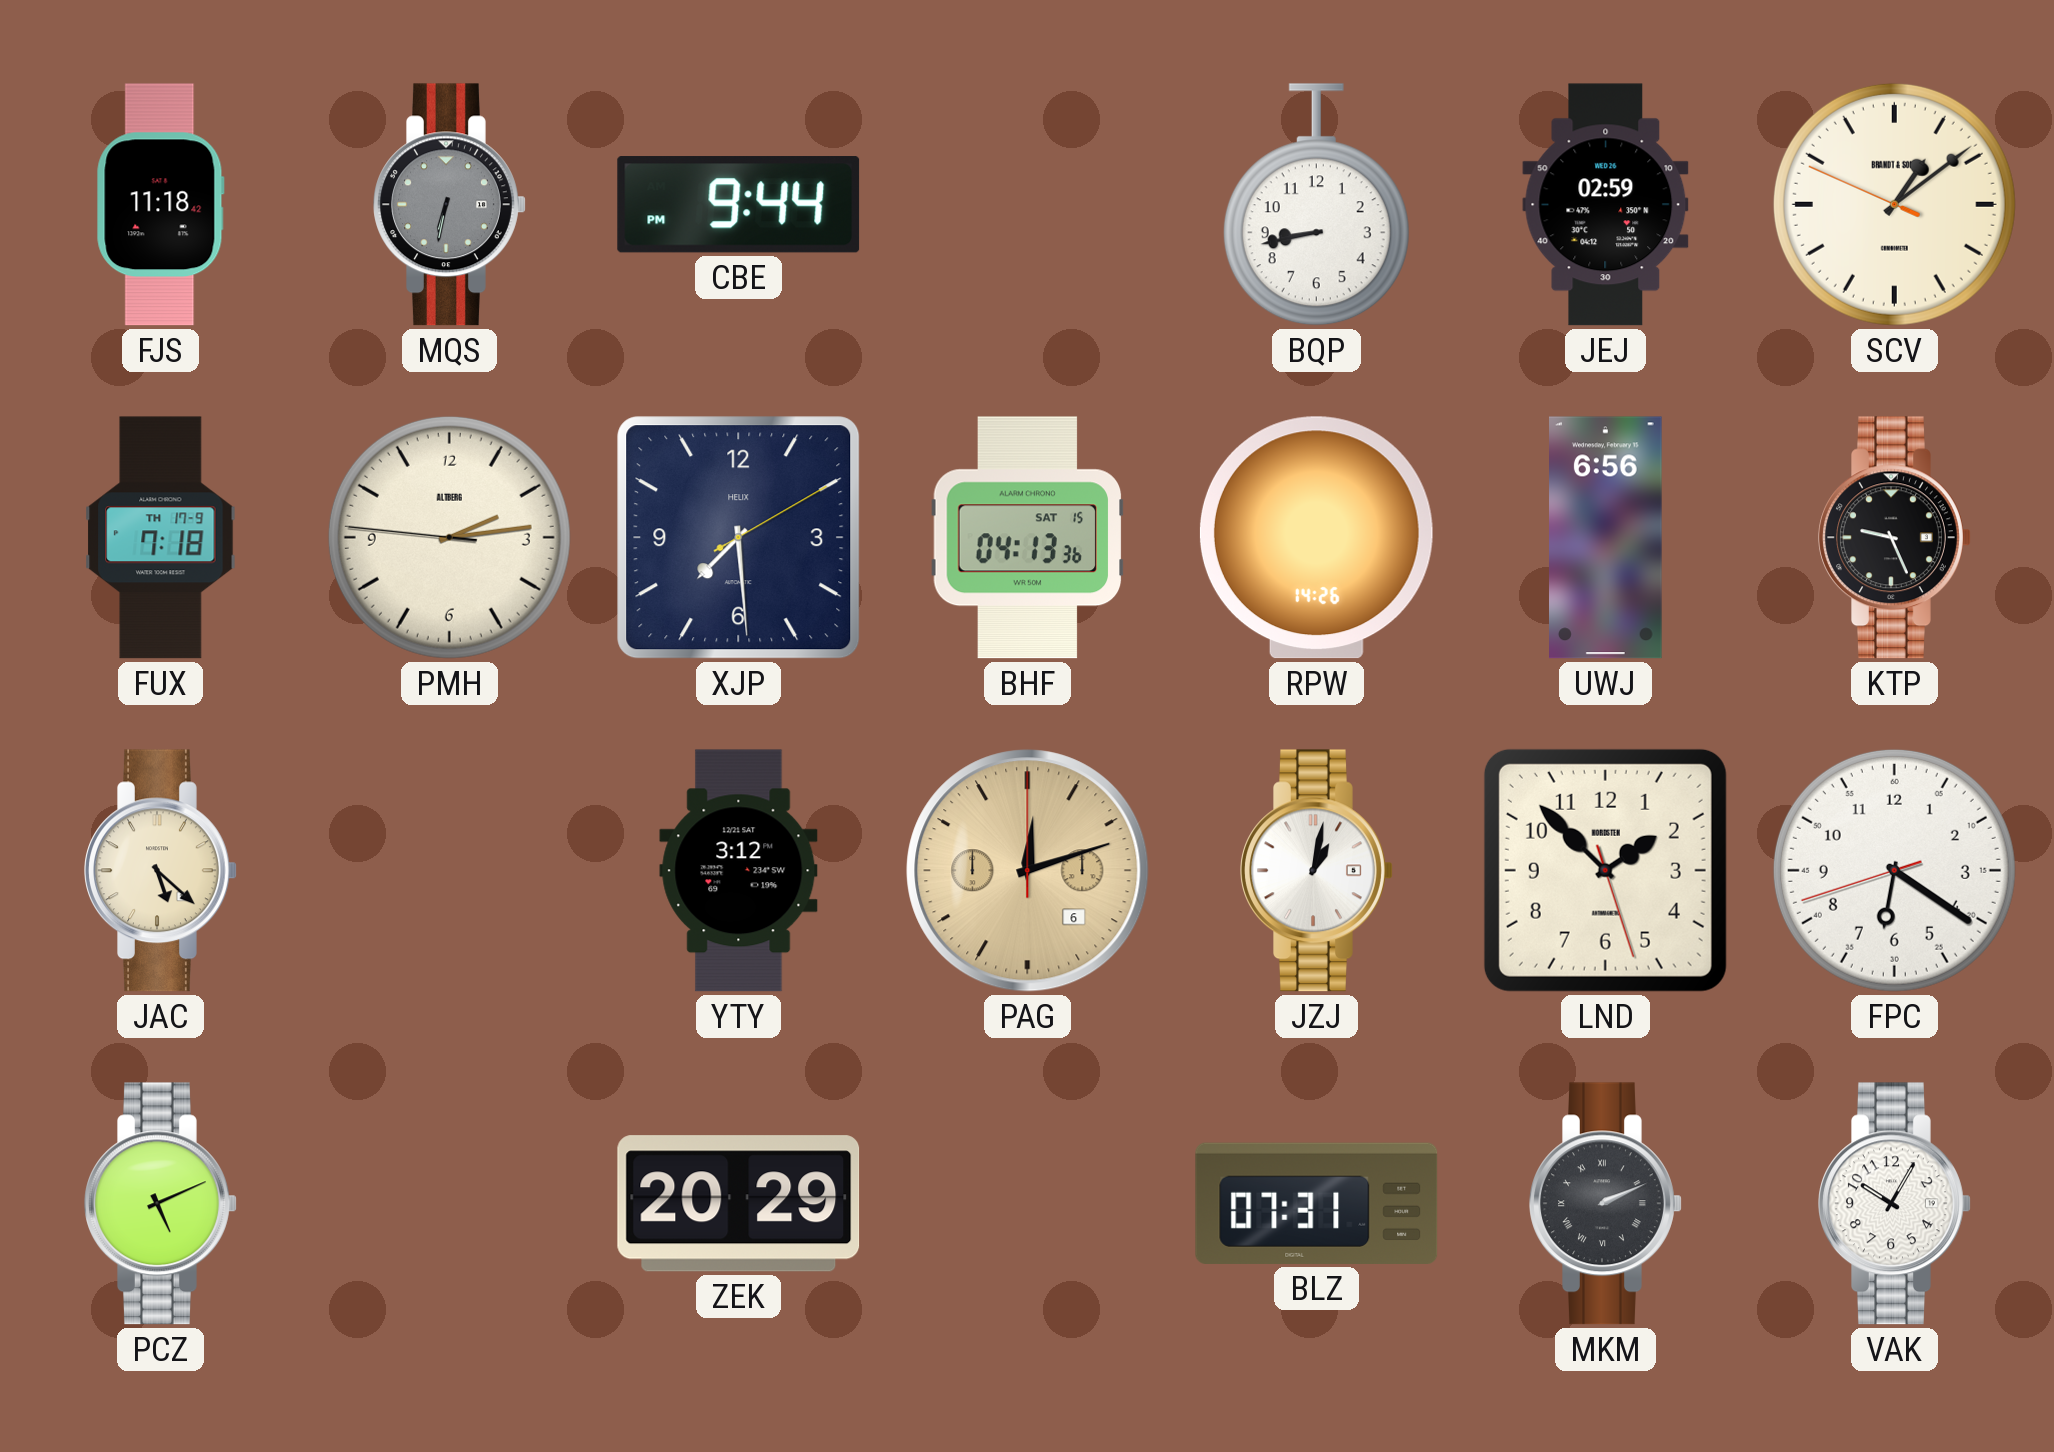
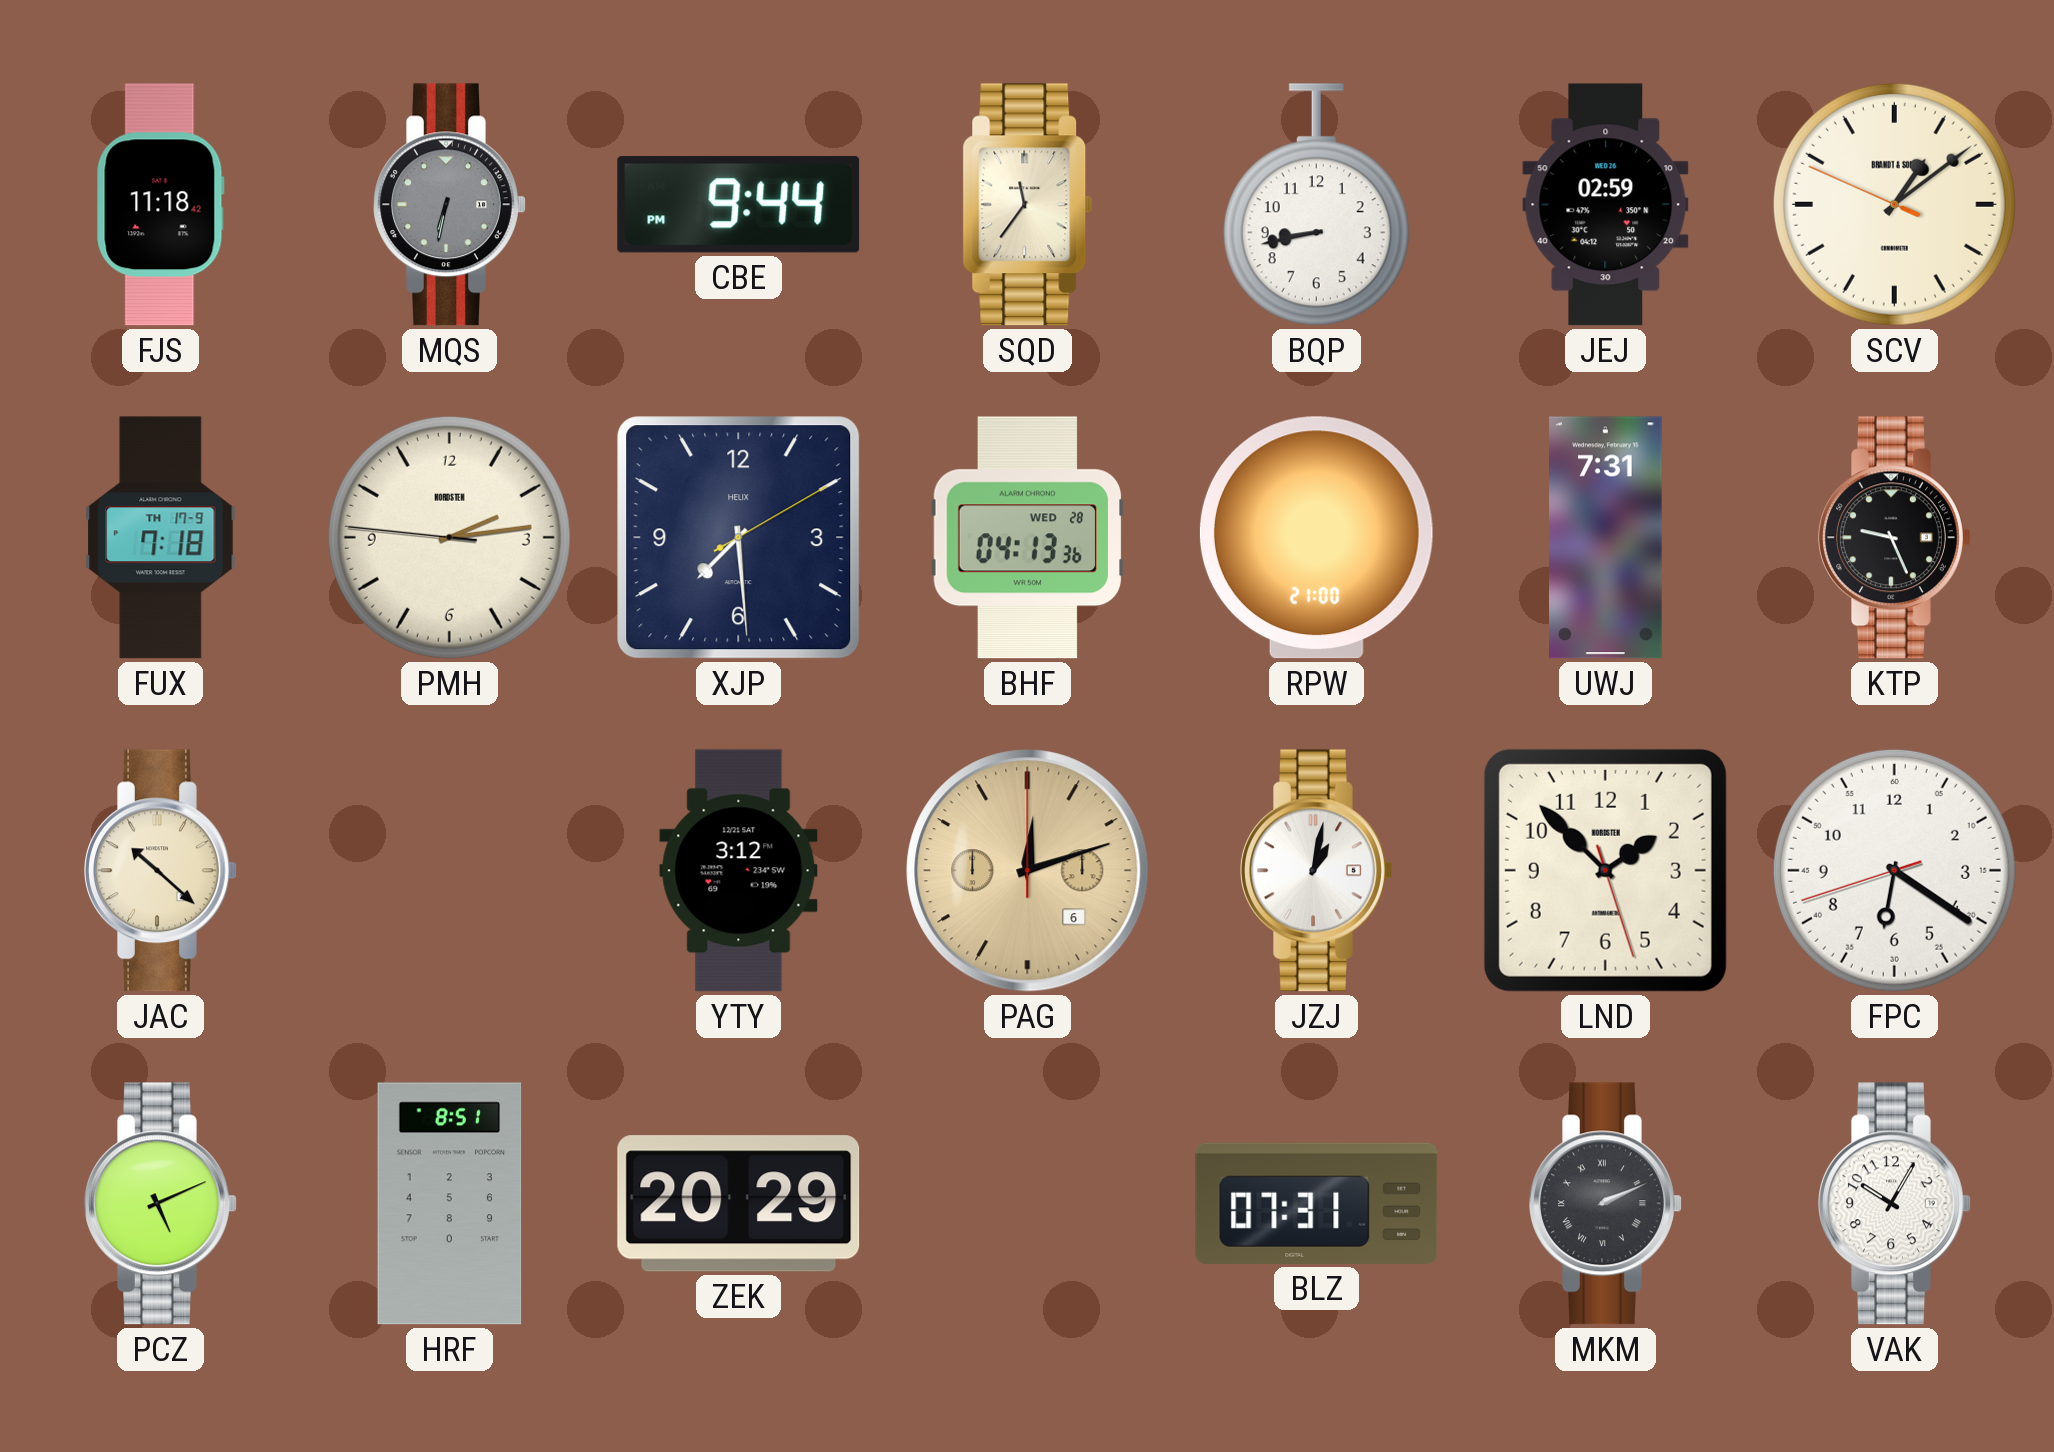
SQD: none -> 11:36 (1028, 205)
PMH brand: ALTBERG -> NORDSTEN (449, 537)
BHF date: SAT 15 -> WED 28 (1028, 538)
RPW: 14:26 -> 21:00 (1316, 538)
UWJ: 6:56 -> 7:31 (1606, 538)
JAC: 5:22 -> 10:22 (161, 871)
HRF: none -> 8:51 (450, 1204)
